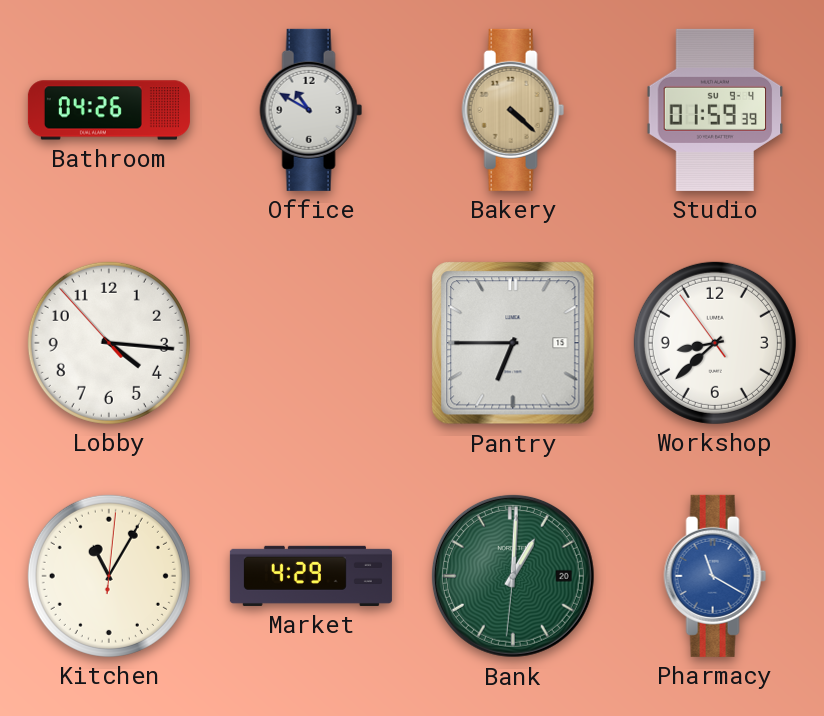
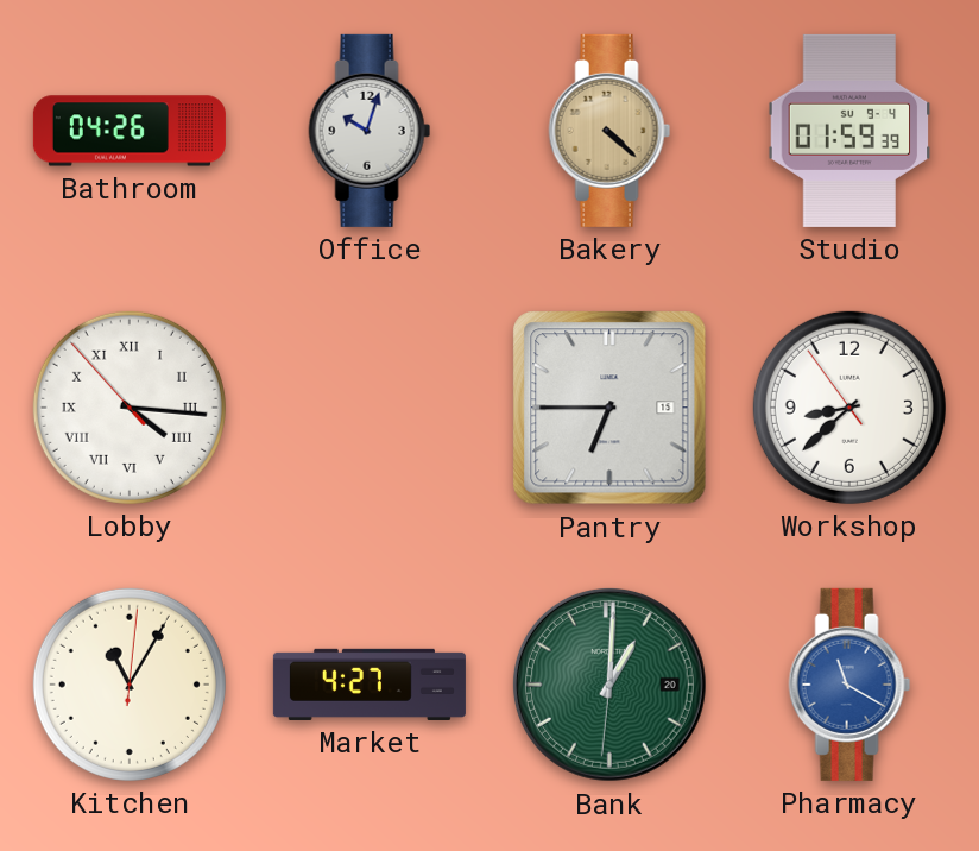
Office: 10:50 -> 10:03 (370, 131)
Lobby numerals: Arabic -> Roman (130, 408)
Market: 4:29 -> 4:27 (370, 685)
